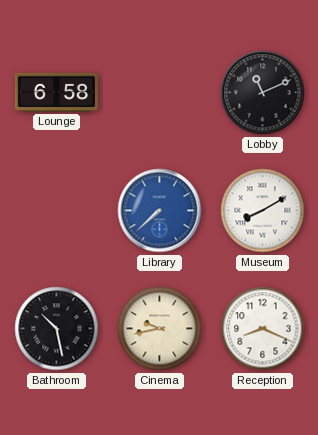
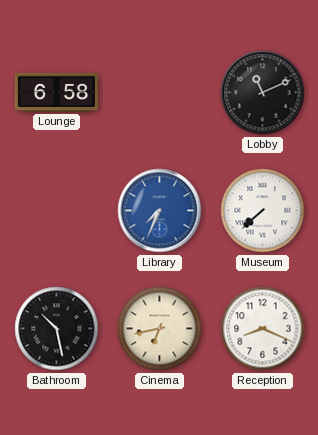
Library: 7:38 -> 7:34 (160, 211)
Museum: 8:10 -> 7:38 (263, 211)
Cinema: 9:43 -> 6:43 (160, 329)
